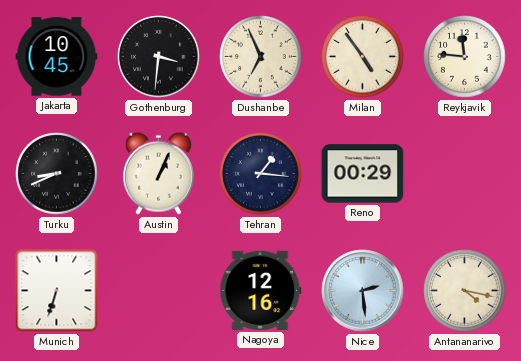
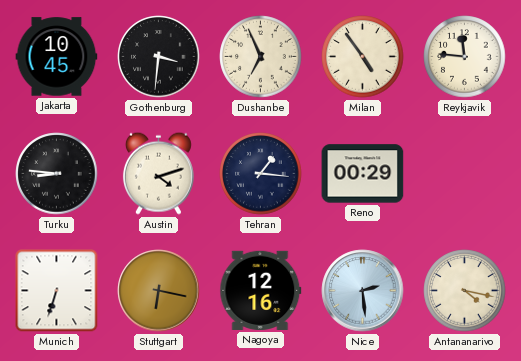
Turku: 8:41 -> 8:46 (57, 174)
Austin: 1:04 -> 4:12 (158, 173)
Stuttgart: none -> 6:17 (159, 291)
